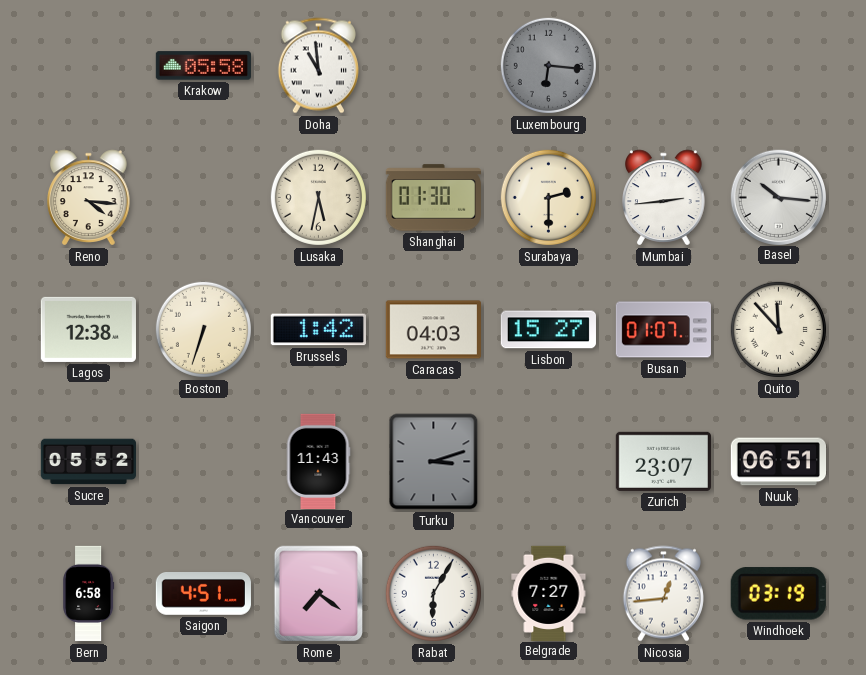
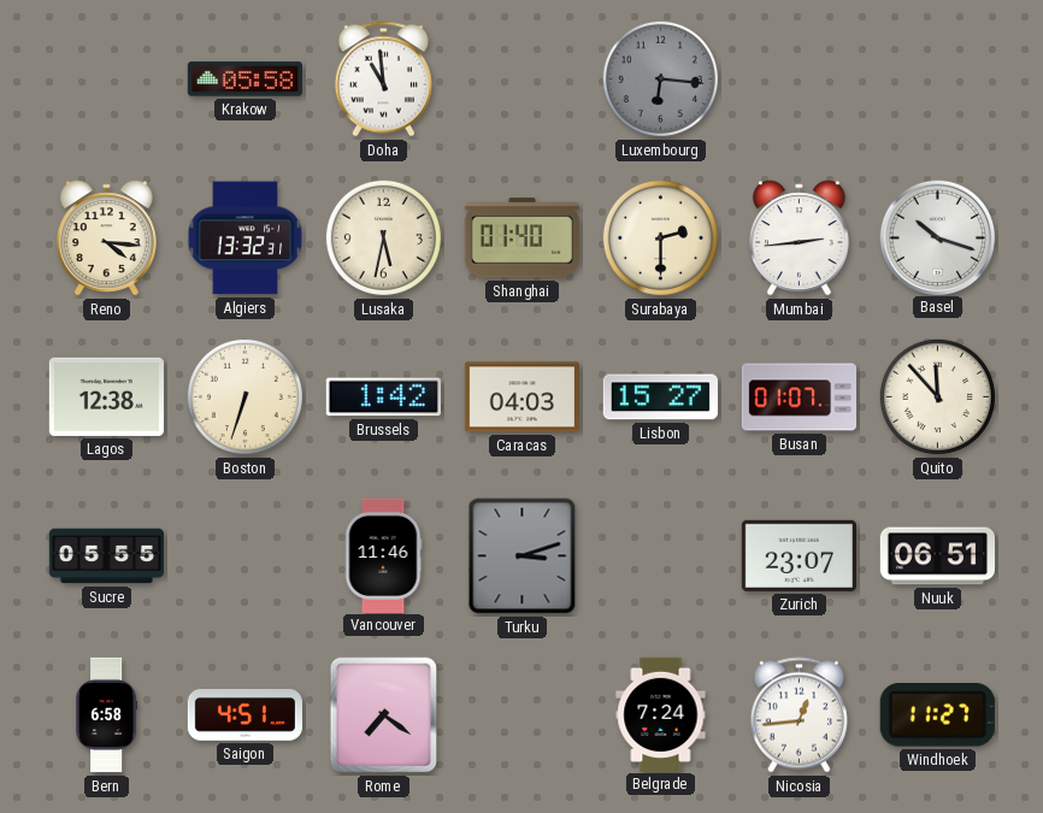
Algiers: none -> 13:32 (246, 238)
Shanghai: 01:30 -> 01:40 (521, 238)
Basel: 10:16 -> 10:18 (937, 237)
Sucre: 05:52 -> 05:55 (106, 556)
Vancouver: 11:43 -> 11:46 (383, 555)
Rabat: 6:05 -> none (433, 593)
Belgrade: 7:27 -> 7:24 (661, 714)
Windhoek: 03:19 -> 11:27 (937, 715)
